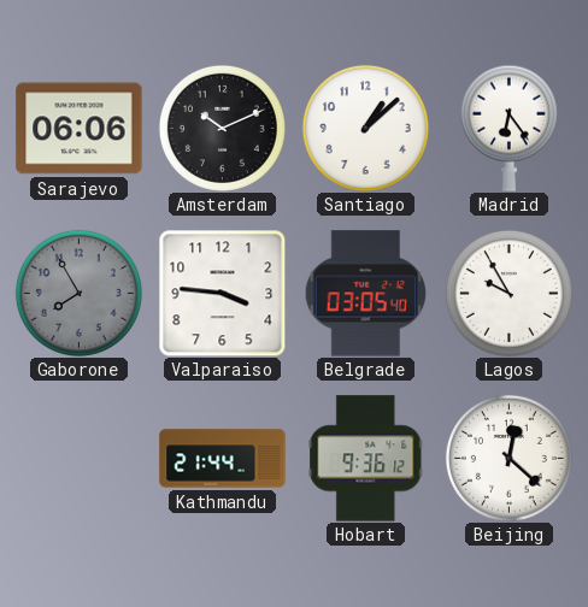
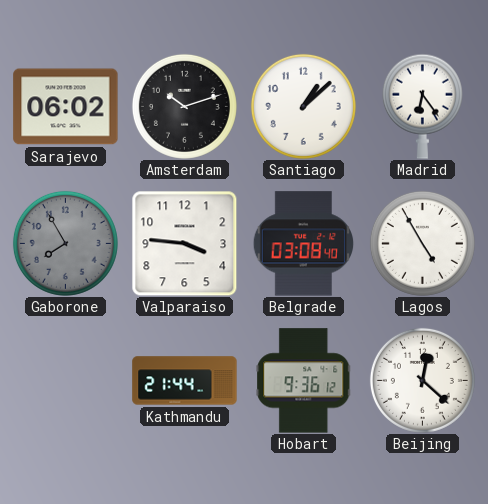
Sarajevo: 06:06 -> 06:02 (66, 107)
Amsterdam: 10:11 -> 10:12 (184, 106)
Belgrade: 03:05 -> 03:08 (304, 244)
Lagos: 9:55 -> 4:55 (422, 243)
